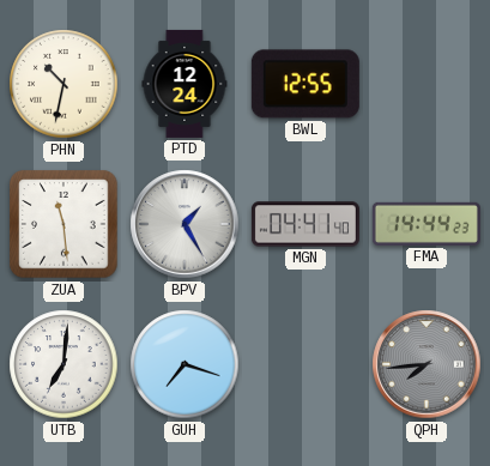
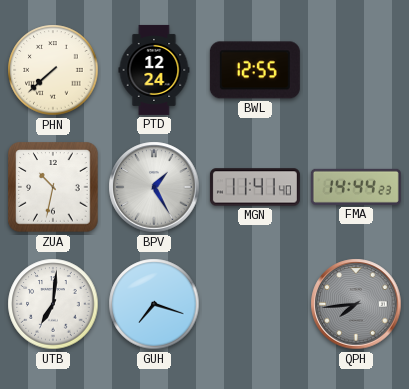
PHN: 10:32 -> 7:38 (53, 70)
ZUA: 11:29 -> 10:32 (53, 187)
MGN: 04:41 -> 11:41 (255, 187)
